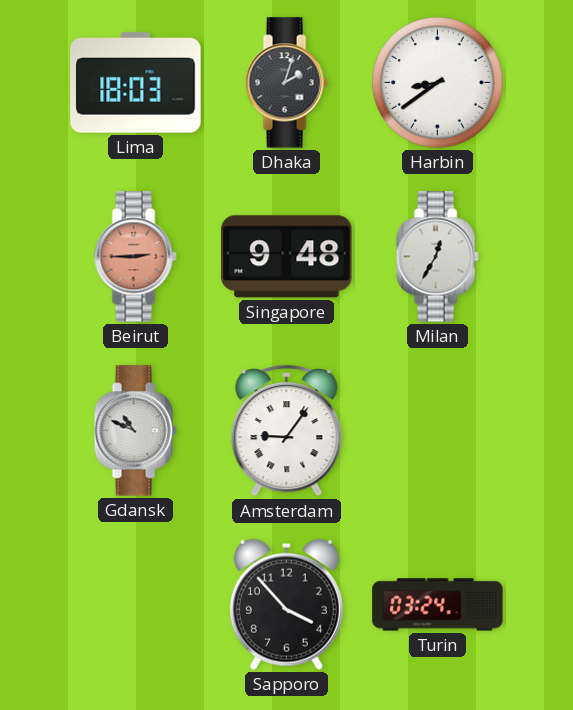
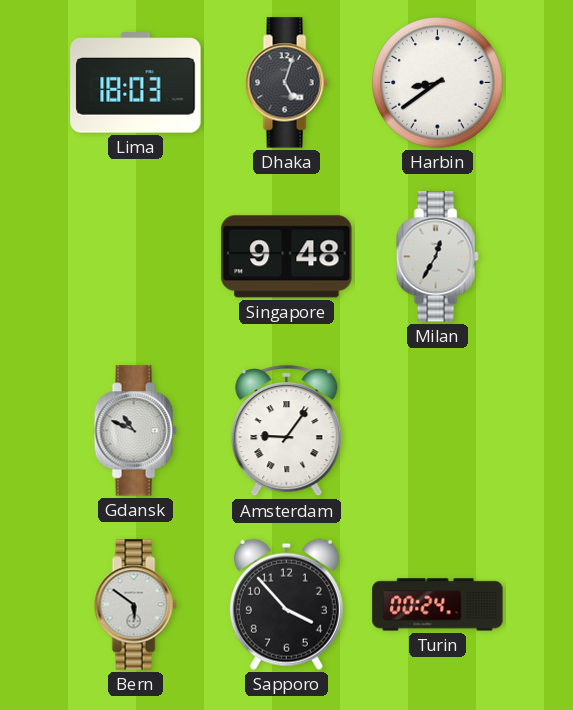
Dhaka: 2:03 -> 5:03 (286, 83)
Beirut: 2:45 -> none (135, 257)
Bern: none -> 5:51 (135, 605)
Turin: 03:24 -> 00:24 (438, 605)
